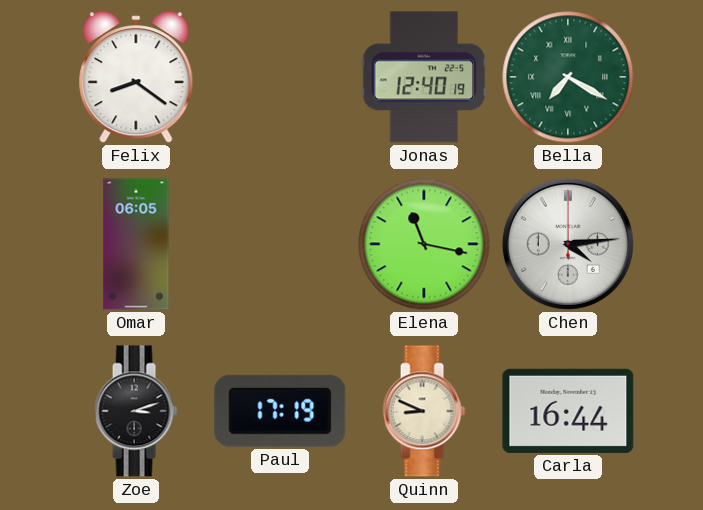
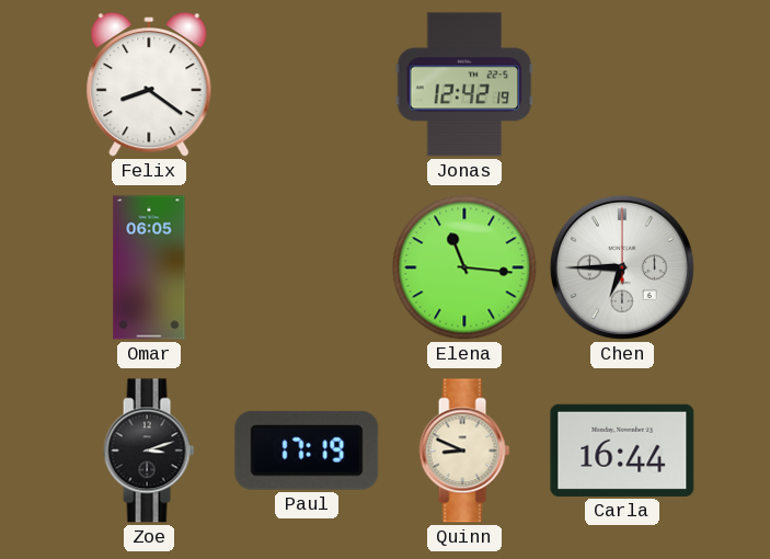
Jonas: 12:40 -> 12:42 (464, 84)
Bella: 7:20 -> none (568, 77)
Elena: 11:17 -> 11:16 (464, 267)
Chen: 4:14 -> 6:45 (622, 267)
